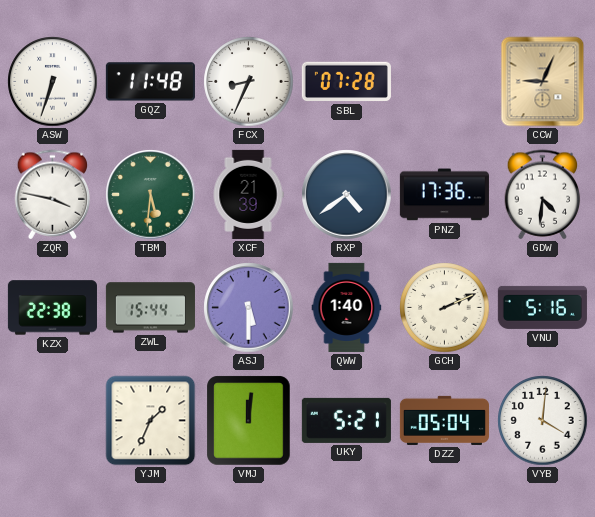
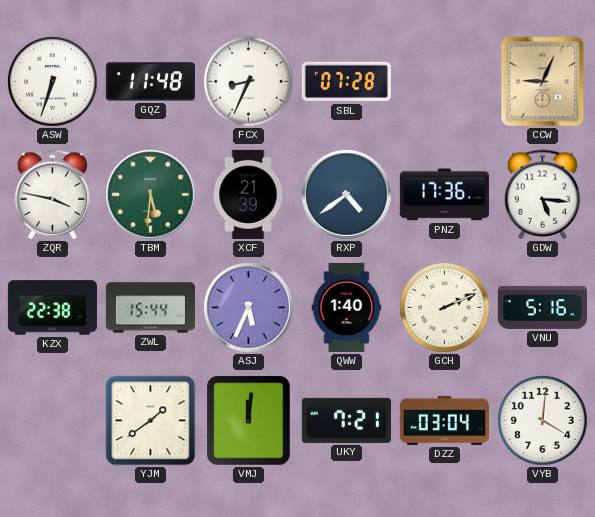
GDW: 4:31 -> 5:16 (543, 195)
ASJ: 5:30 -> 5:34 (249, 308)
YJM: 1:34 -> 1:39 (151, 421)
UKY: 5:21 -> 7:21 (346, 420)
DZZ: 05:04 -> 03:04 (444, 420)
